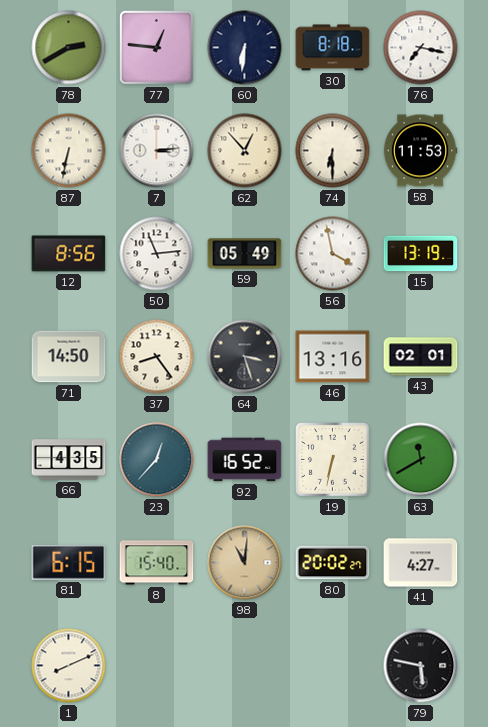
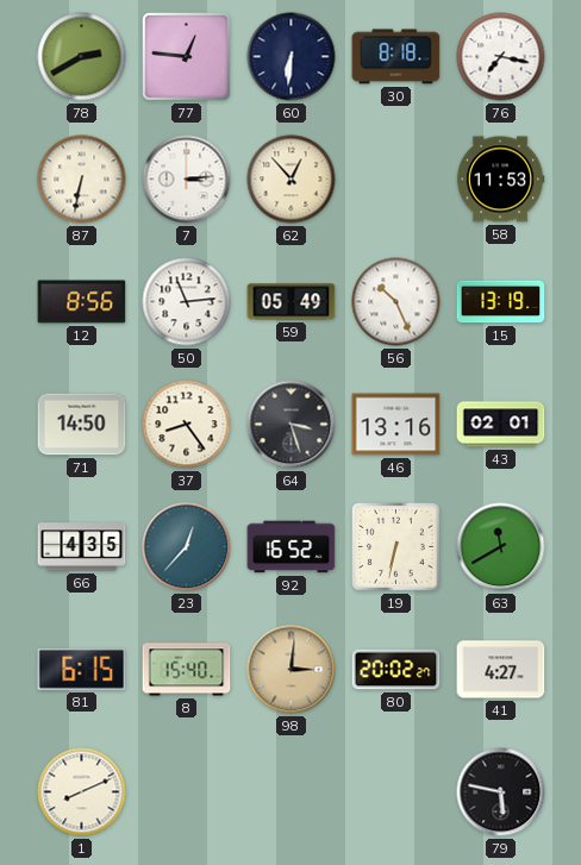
74: 6:30 -> none (333, 151)
56: 3:58 -> 10:26 (396, 302)
98: 11:01 -> 3:01 (292, 670)
